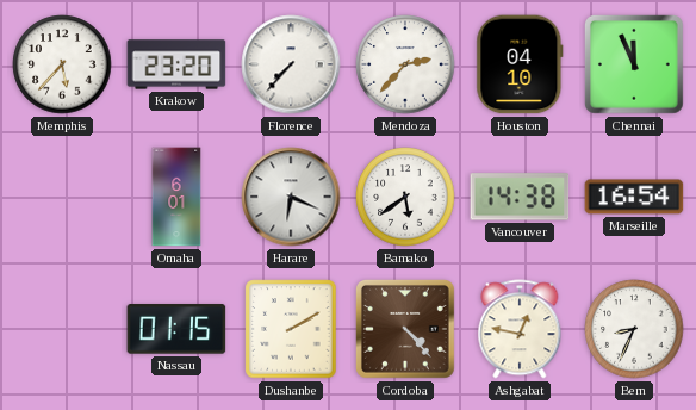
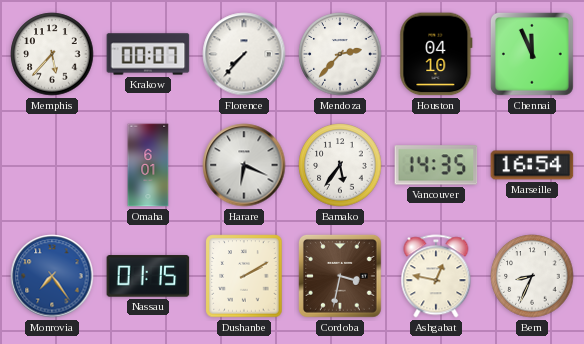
Krakow: 23:20 -> 00:07 (148, 54)
Bamako: 5:39 -> 5:36 (340, 165)
Vancouver: 14:38 -> 14:35 (436, 165)
Monrovia: none -> 7:24 (52, 276)
Cordoba: 4:23 -> 3:32 (341, 277)
